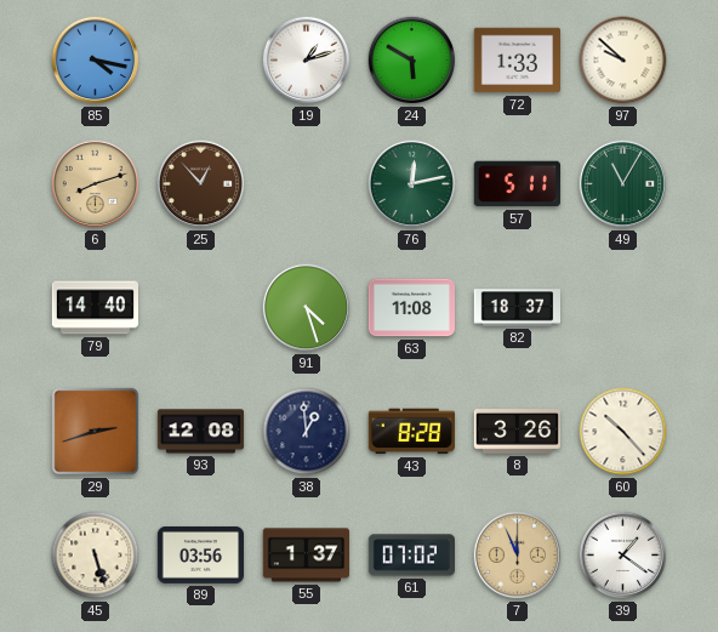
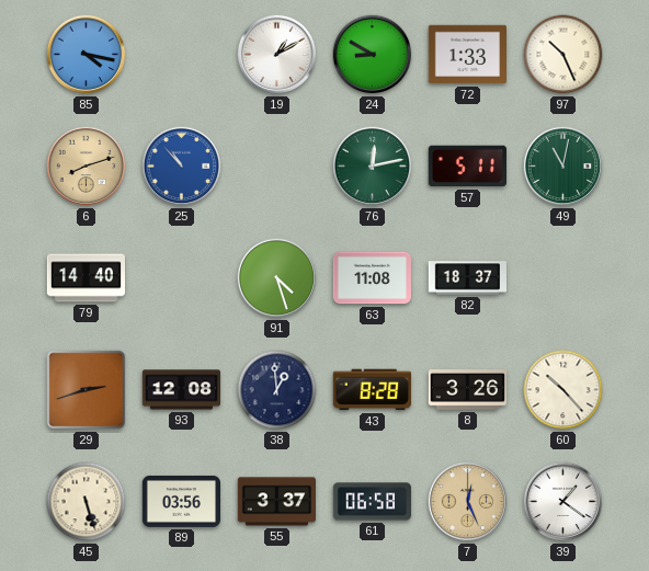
19: 1:12 -> 1:10 (277, 55)
24: 5:50 -> 8:50 (373, 55)
97: 9:52 -> 10:26 (563, 55)
25: 12:53 -> 10:53 (182, 167)
25 dial: brown -> blue (182, 167)
49: 11:05 -> 11:02 (563, 167)
55: 1:37 -> 3:37 (276, 502)
61: 07:02 -> 06:58 (372, 502)
7: 11:56 -> 12:26 (468, 502)
